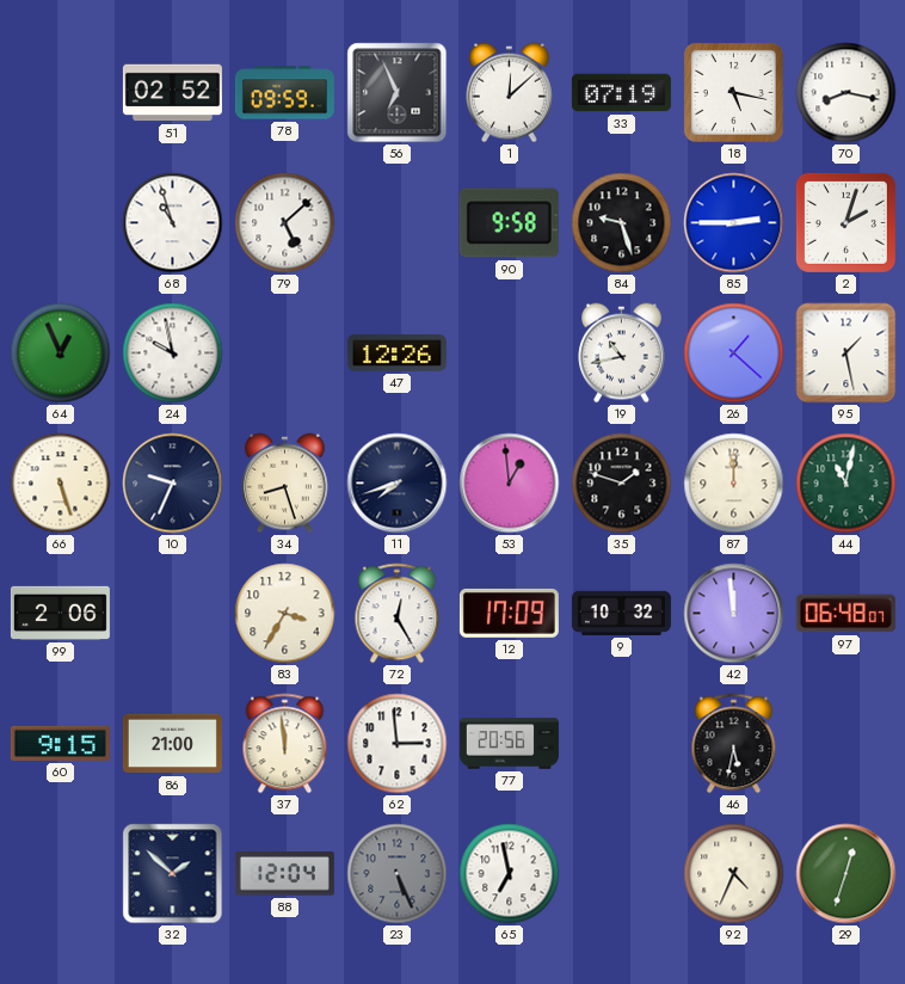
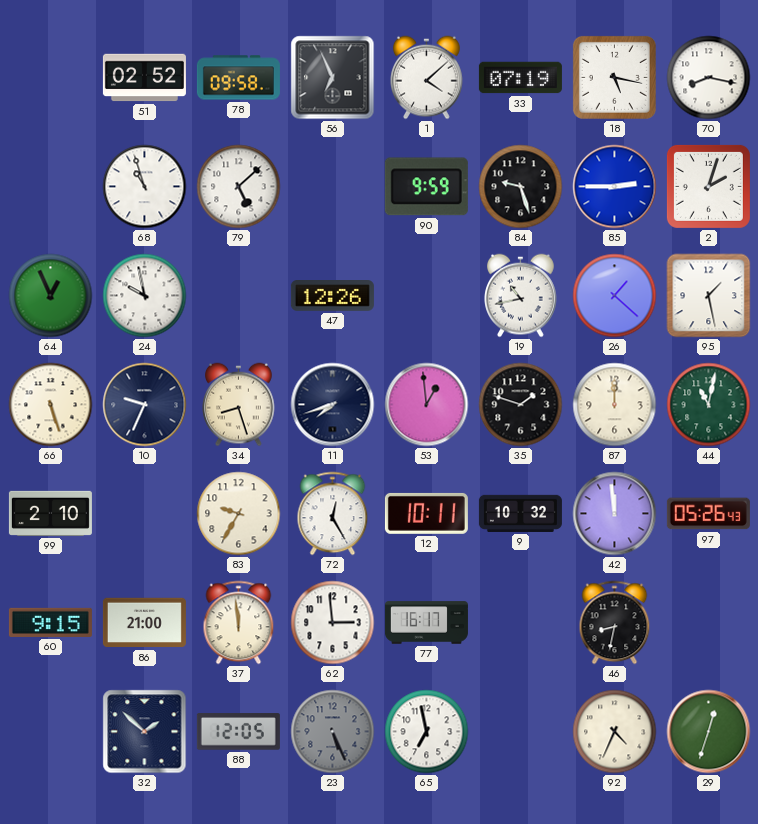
78: 09:59 -> 09:58 (238, 78)
1: 12:08 -> 4:08 (427, 78)
90: 9:58 -> 9:59 (426, 187)
99: 2:06 -> 2:10 (50, 513)
83: 3:35 -> 9:35 (239, 514)
12: 17:09 -> 10:11 (426, 513)
97: 06:48 -> 05:26 (708, 514)
77: 20:56 -> 16:17 (426, 623)
46: 5:32 -> 8:32 (615, 623)
88: 12:04 -> 12:05 (238, 732)
